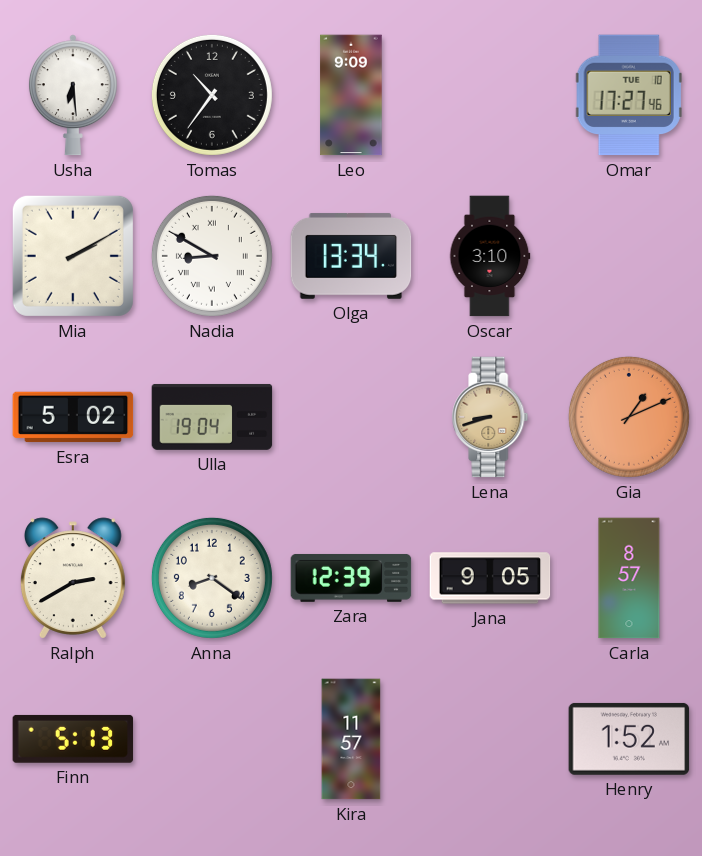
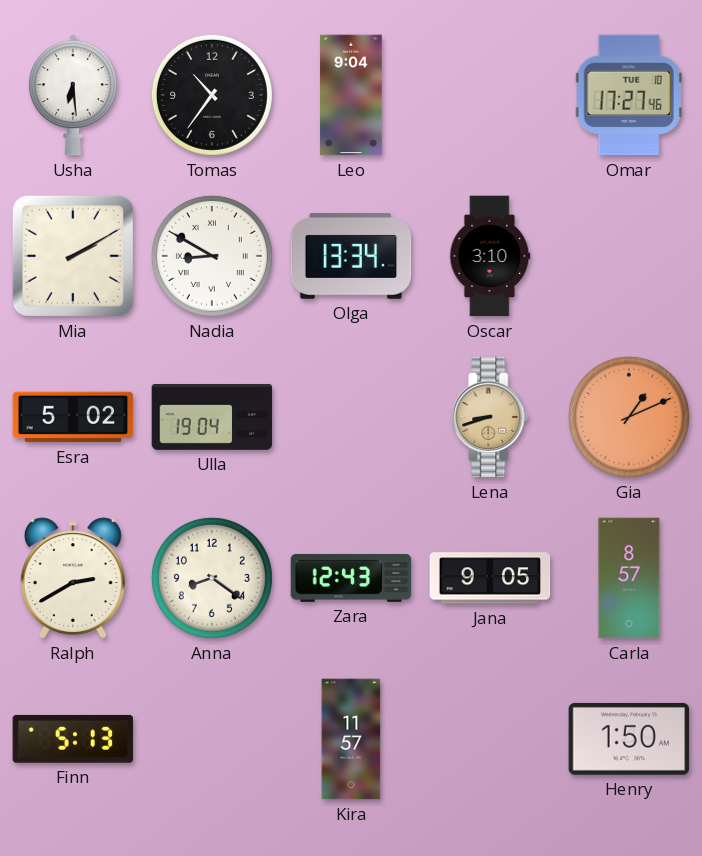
Leo: 9:09 -> 9:04 (351, 95)
Zara: 12:39 -> 12:43 (351, 578)
Henry: 1:52 -> 1:50 (629, 739)
